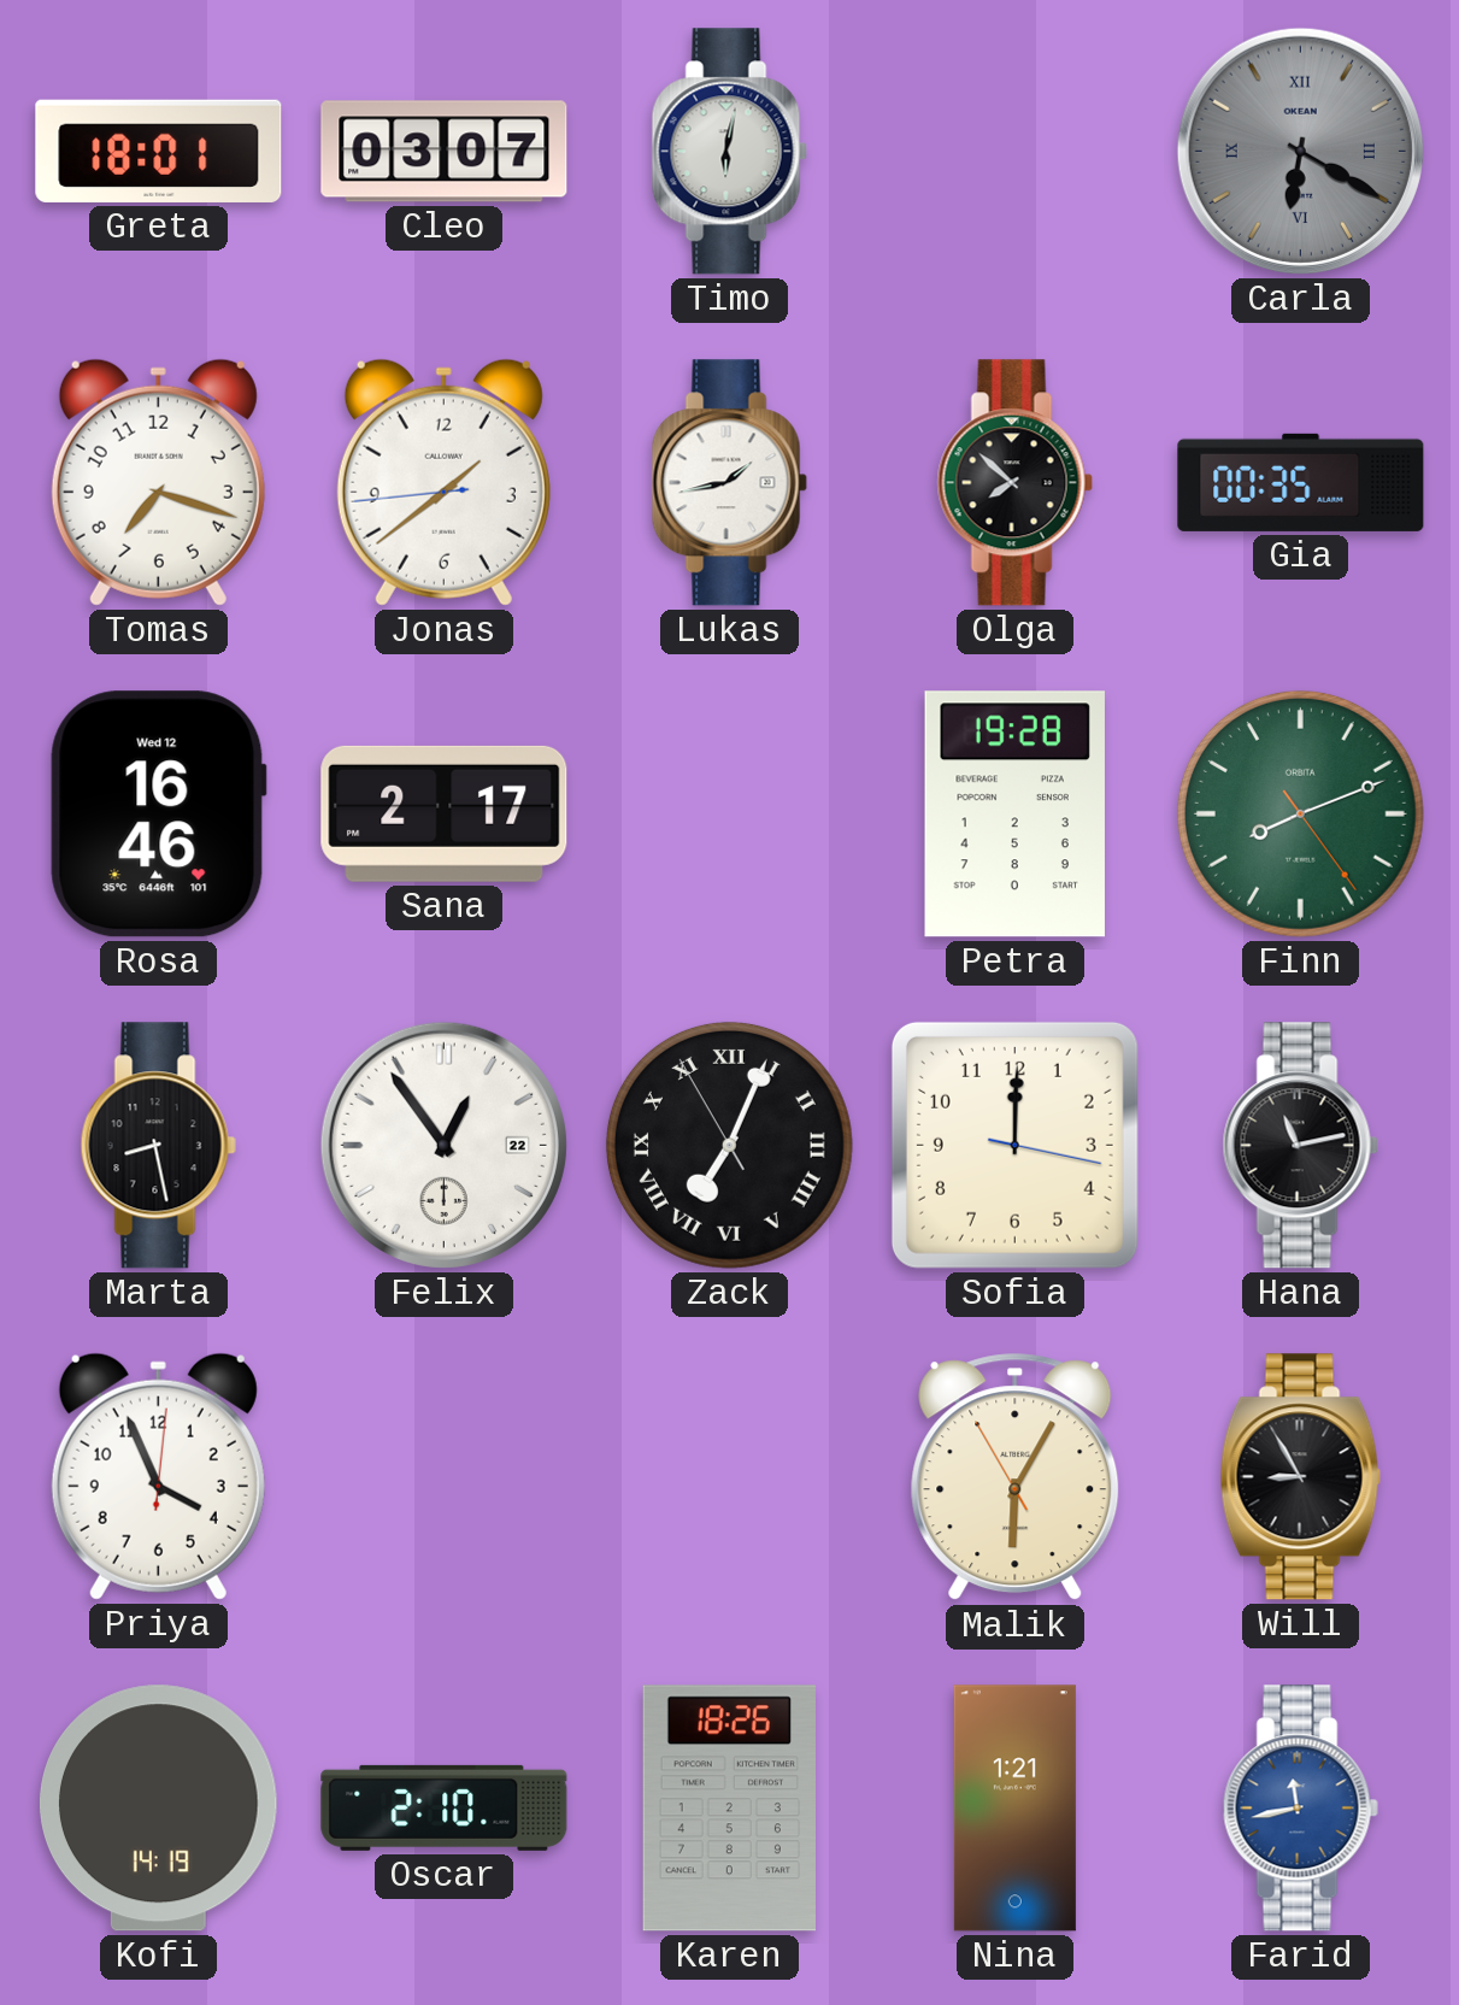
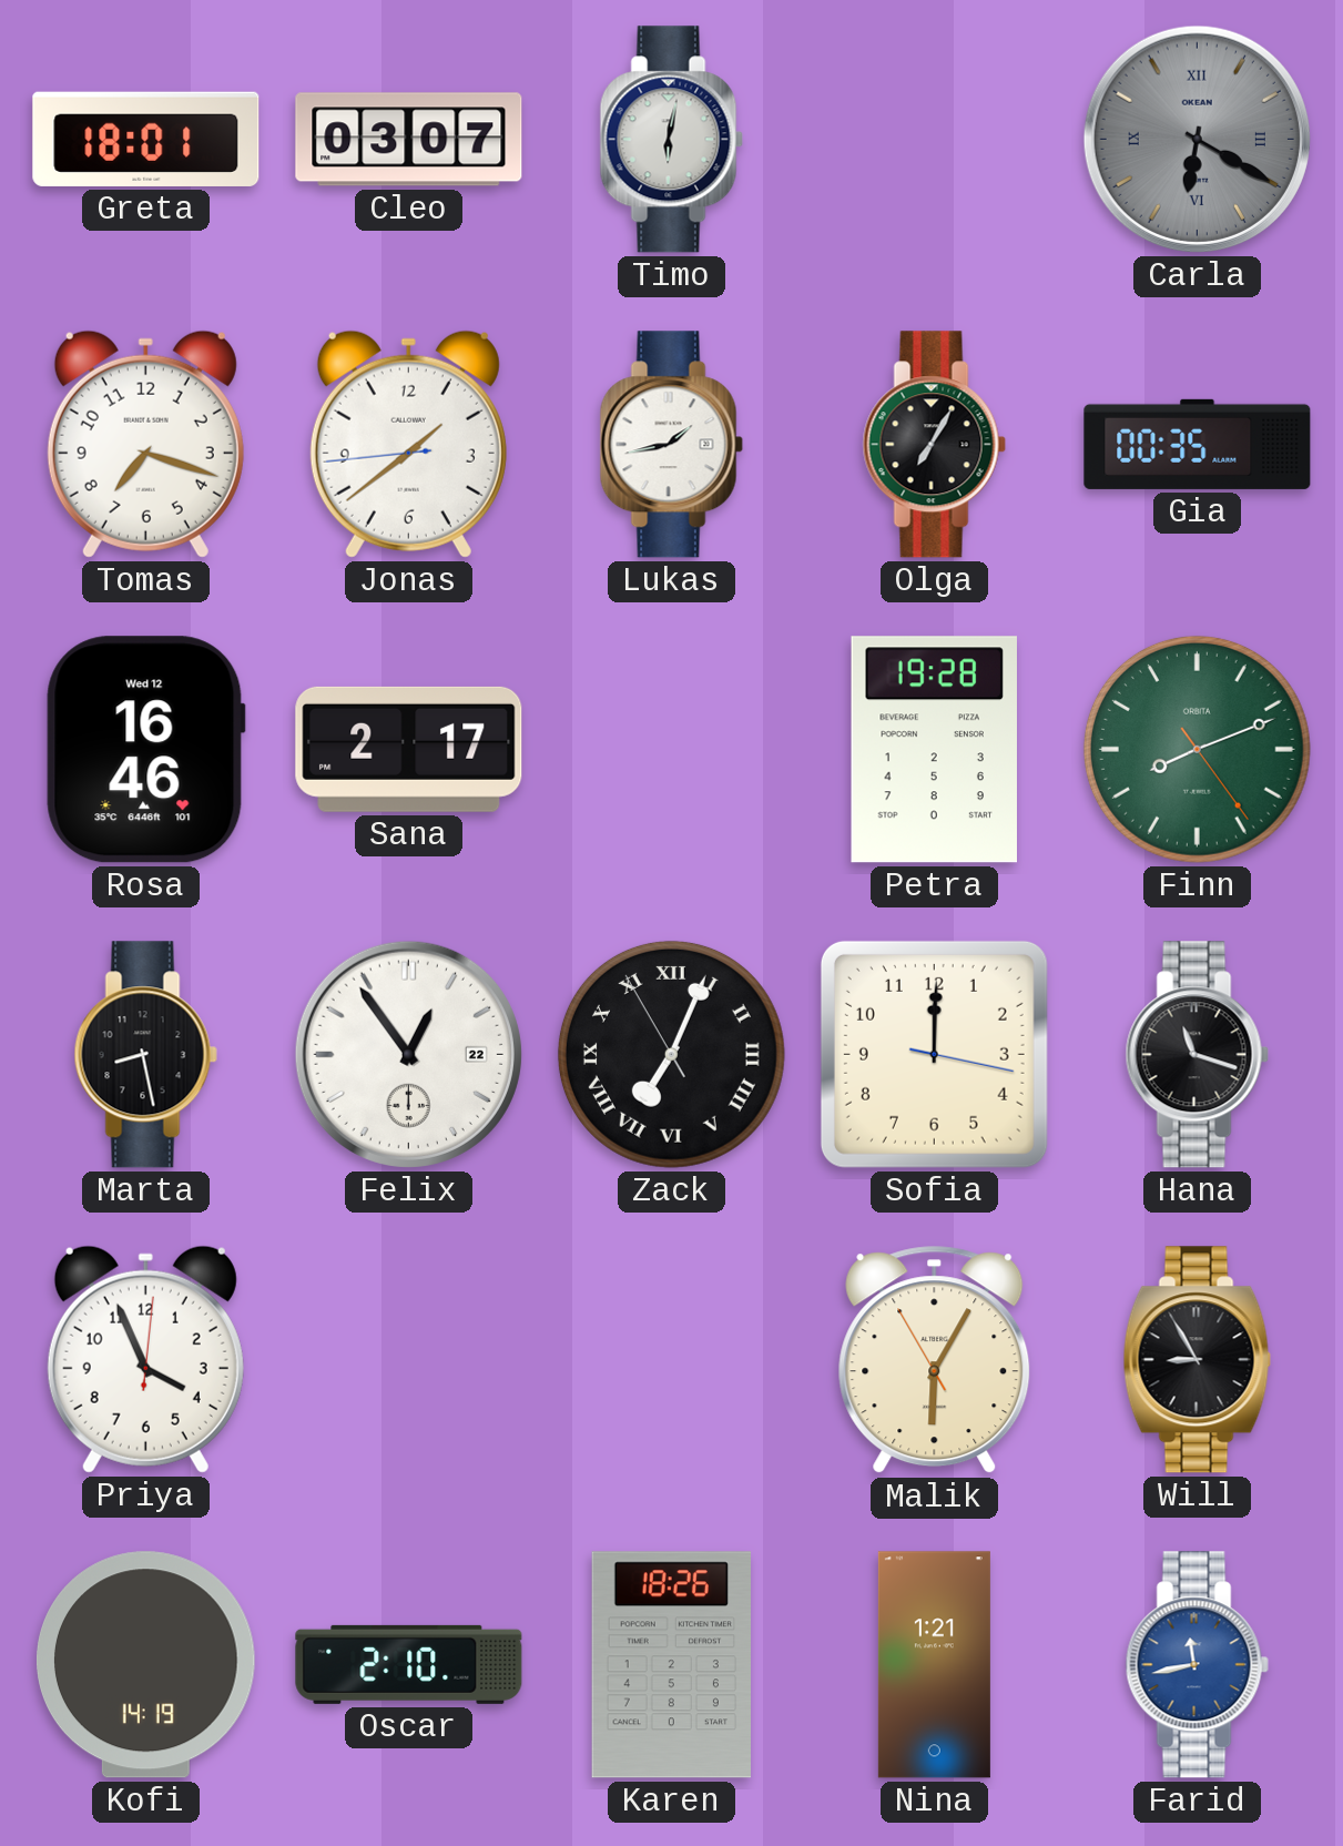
Olga: 7:52 -> 7:05 (934, 445)
Hana: 11:13 -> 11:18 (1197, 1055)
